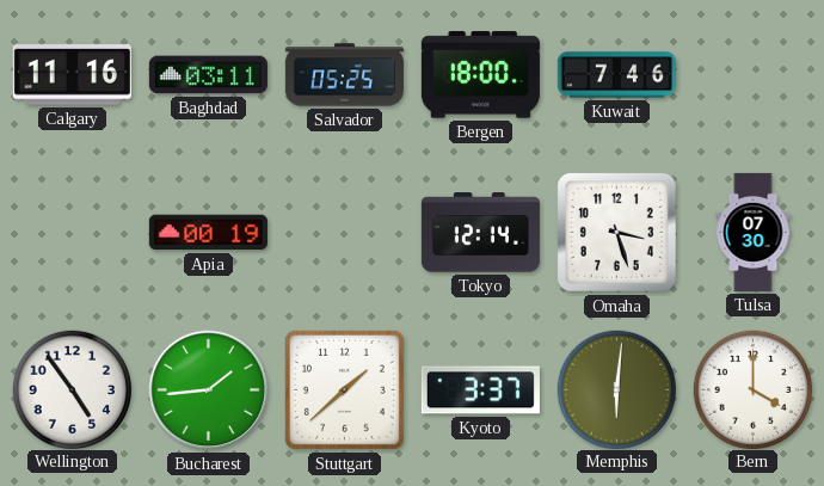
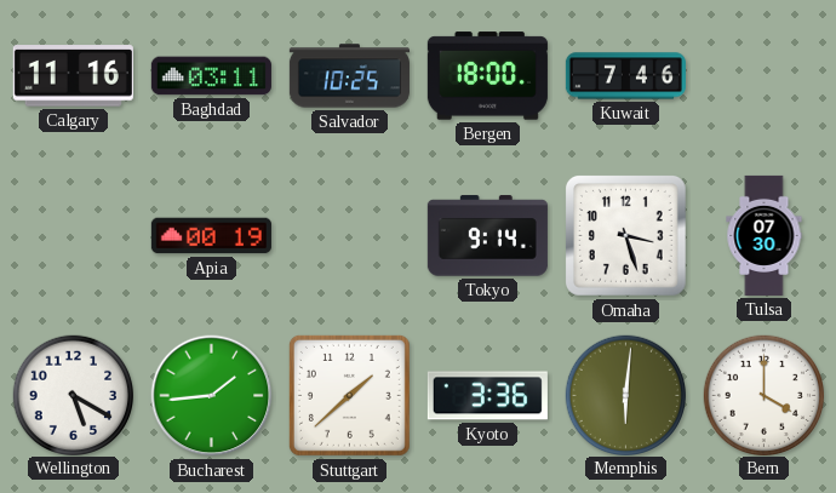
Salvador: 05:25 -> 10:25 (349, 76)
Tokyo: 12:14 -> 9:14 (487, 236)
Wellington: 4:54 -> 5:20 (73, 395)
Kyoto: 3:37 -> 3:36 (487, 396)
